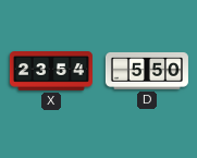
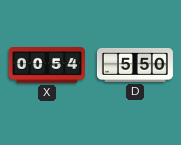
X: 23:54 -> 00:54 (47, 66)
